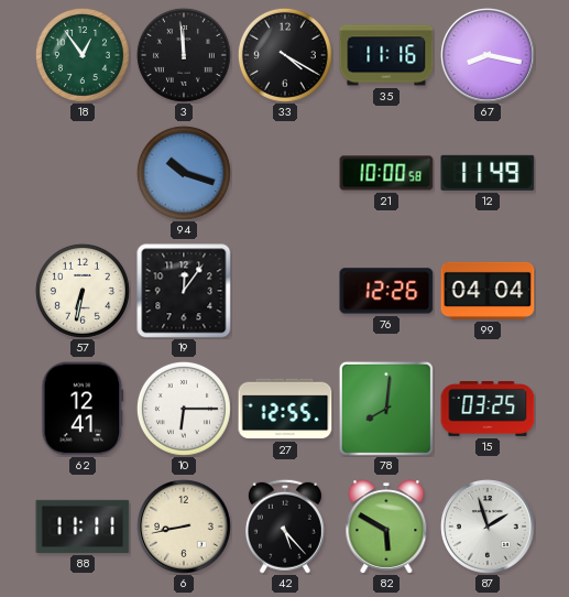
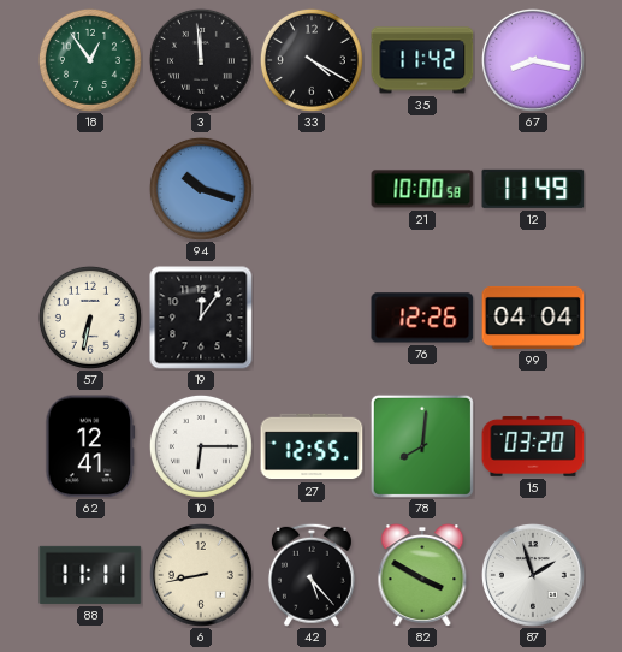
35: 11:16 -> 11:42 (422, 60)
15: 03:25 -> 03:20 (533, 446)
82: 5:50 -> 3:50 (422, 575)
